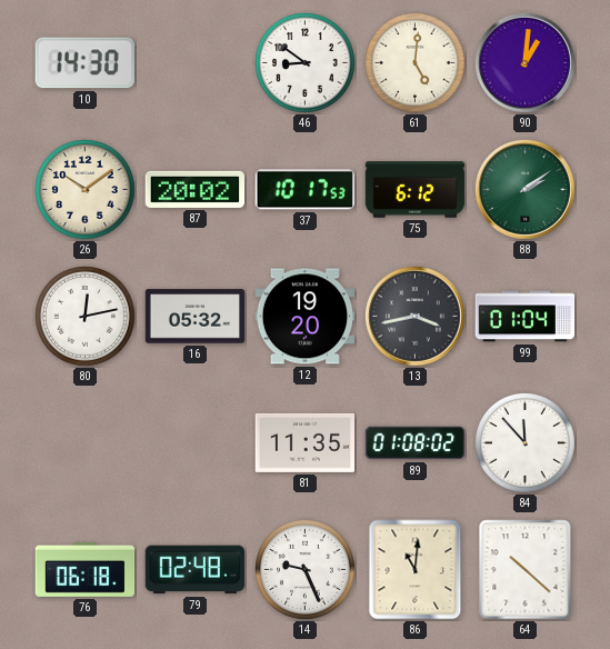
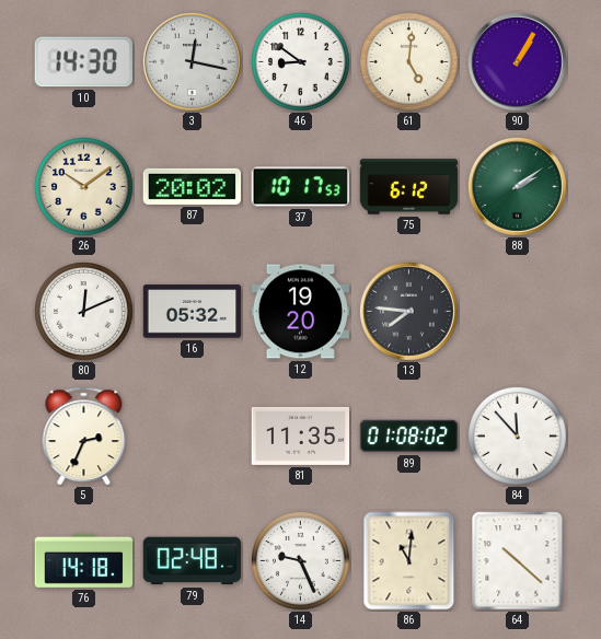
3: none -> 12:17 (193, 62)
90: 1:01 -> 1:05 (518, 62)
80: 12:13 -> 12:11 (84, 312)
13: 3:43 -> 7:46 (409, 312)
99: 01:04 -> none (526, 317)
5: none -> 2:34 (84, 437)
76: 06:18 -> 14:18 (84, 560)
